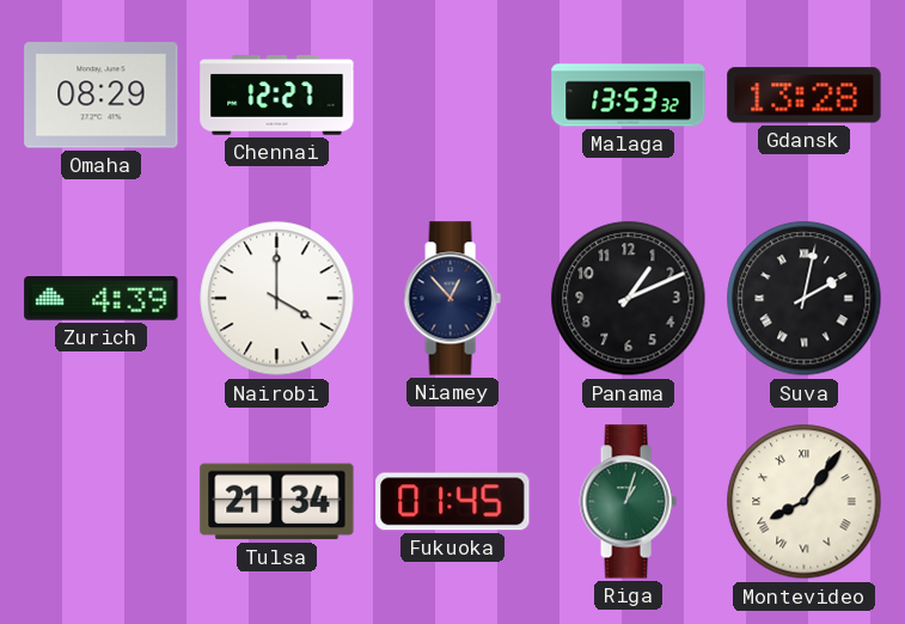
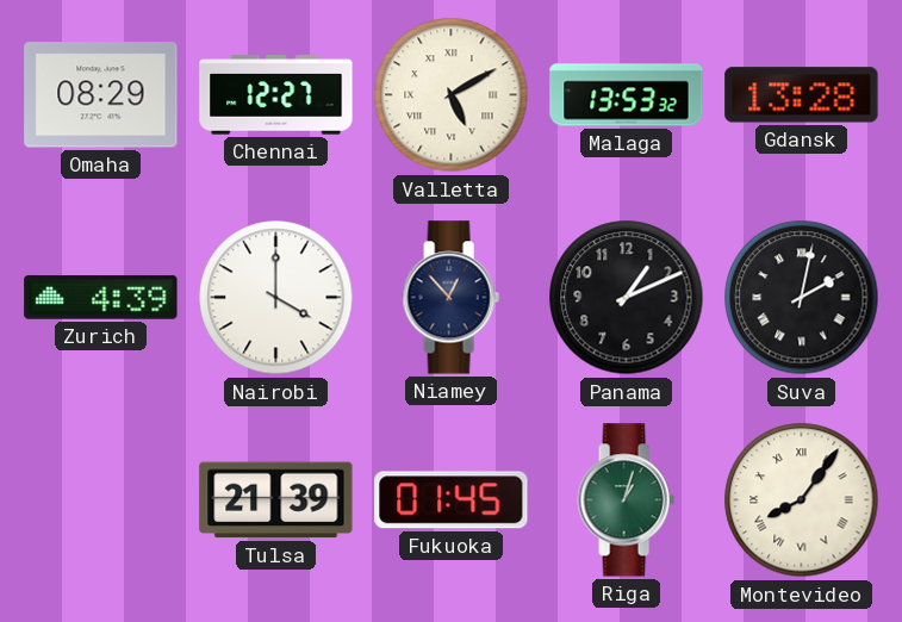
Valletta: none -> 5:10 (452, 95)
Tulsa: 21:34 -> 21:39 (276, 500)
